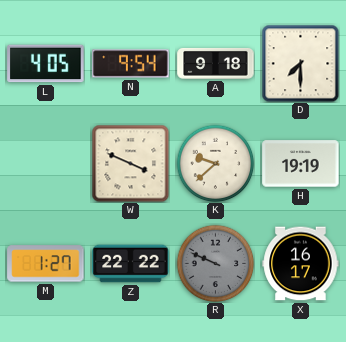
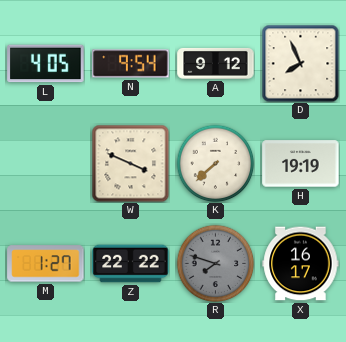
A: 9:18 -> 9:12 (216, 63)
D: 7:30 -> 7:56 (300, 63)
K: 9:38 -> 7:38 (215, 163)
R: 9:49 -> 7:48 (215, 263)
